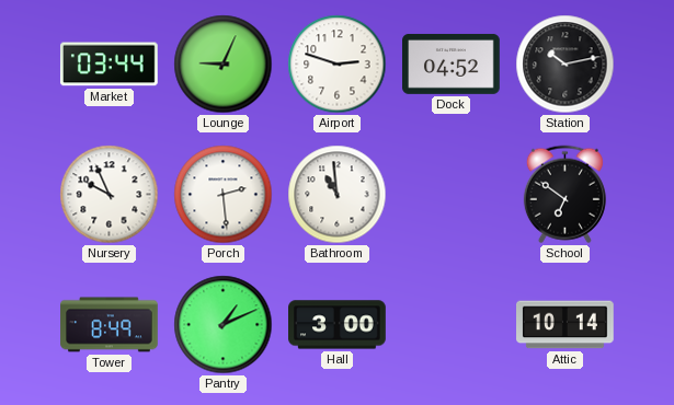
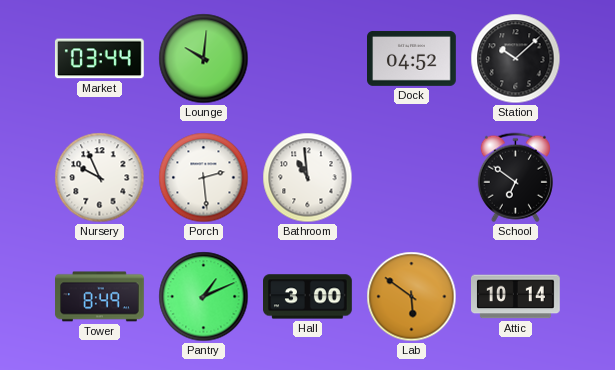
Lounge: 9:04 -> 10:01 (204, 59)
Airport: 2:48 -> none (338, 65)
Station: 10:13 -> 10:08 (516, 59)
Lab: none -> 5:51 (412, 297)
